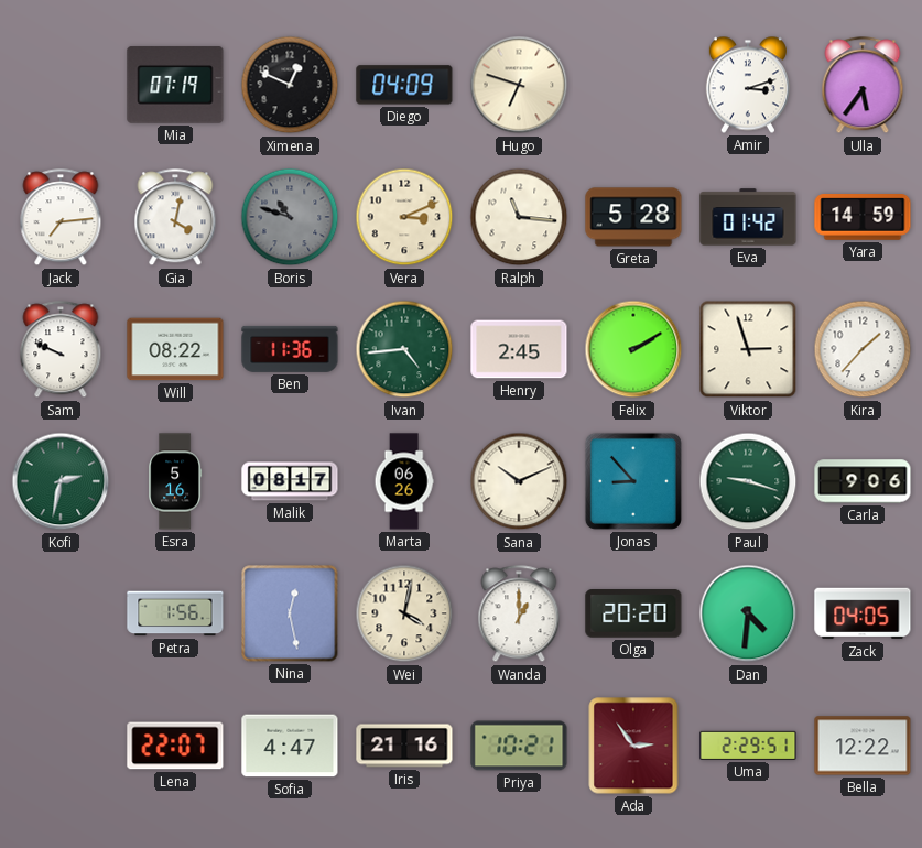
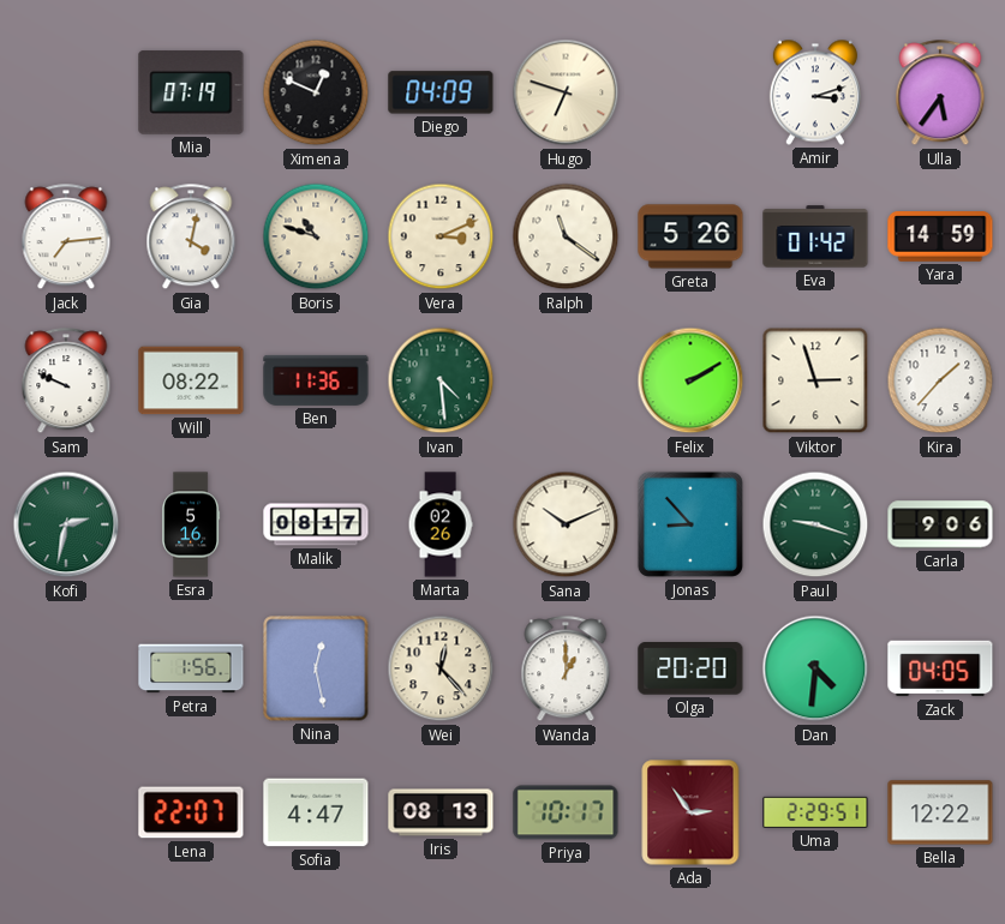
Boris dial: grey -> cream (316, 236)
Ralph: 11:16 -> 11:21 (566, 236)
Greta: 5:28 -> 5:26 (690, 236)
Ivan: 4:44 -> 4:29 (441, 380)
Henry: 2:45 -> none (519, 349)
Marta: 06:26 -> 02:26 (441, 524)
Wei: 4:02 -> 12:23 (441, 668)
Iris: 21:16 -> 08:13 (441, 812)
Priya: 10:21 -> 10:17 (566, 812)
